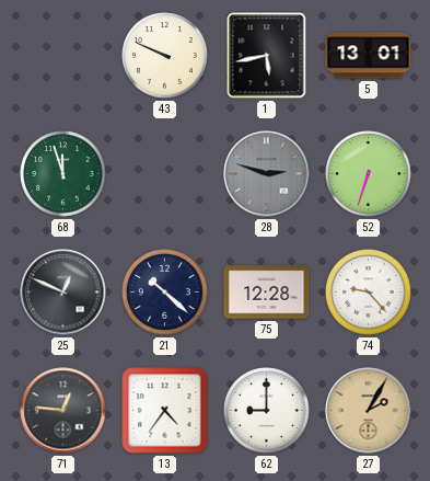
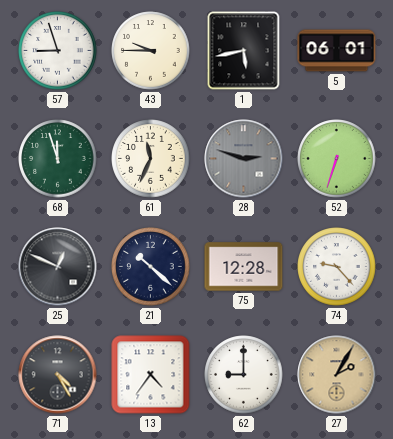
57: none -> 8:57 (58, 51)
43: 9:49 -> 9:45 (151, 51)
5: 13:01 -> 06:01 (337, 51)
61: none -> 11:34 (151, 159)
71: 12:46 -> 4:25 (58, 375)
